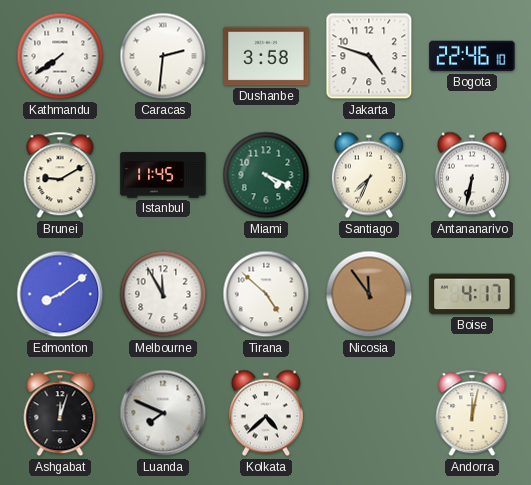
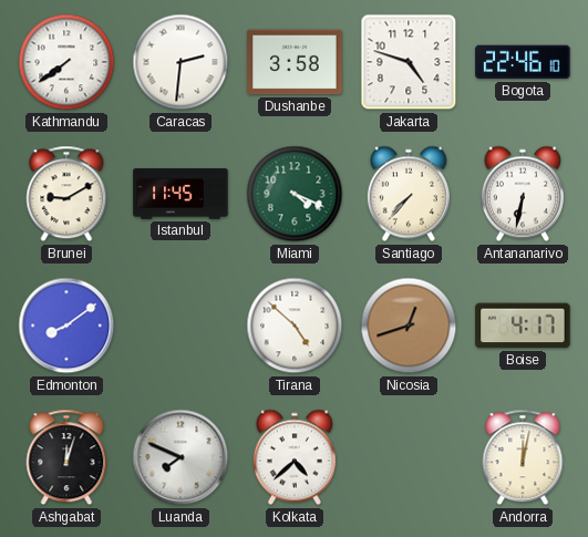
Santiago: 7:34 -> 7:37 (409, 194)
Melbourne: 11:55 -> none (163, 294)
Nicosia: 11:54 -> 12:42 (409, 326)
